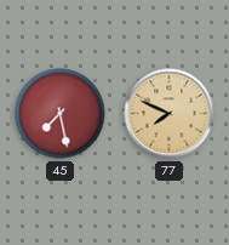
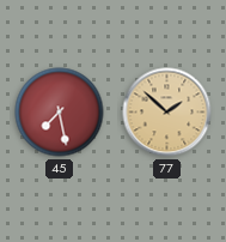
77: 7:49 -> 1:52 (167, 113)
